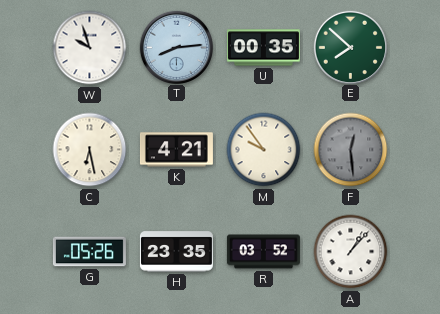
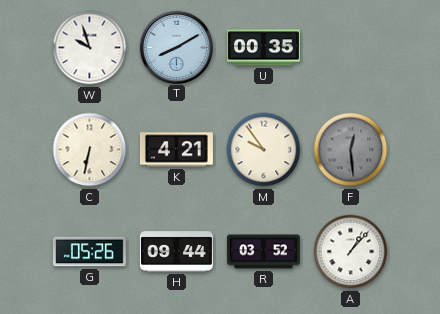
T: 8:14 -> 8:10 (176, 47)
E: 7:52 -> none (350, 47)
C: 6:28 -> 6:32 (90, 150)
H: 23:35 -> 09:44 (176, 252)
